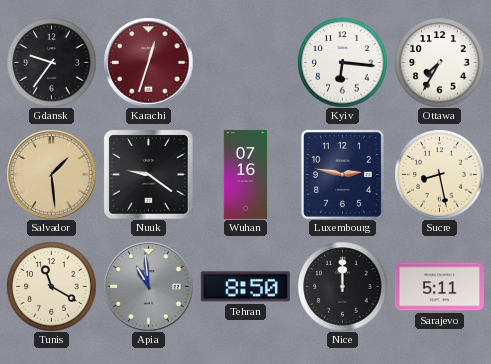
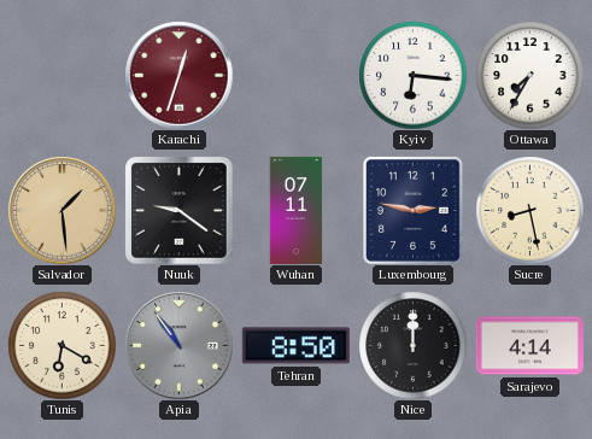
Gdansk: 9:36 -> none (51, 62)
Wuhan: 07:16 -> 07:11 (297, 210)
Tunis: 11:20 -> 6:20 (61, 345)
Apia: 10:59 -> 10:54 (178, 345)
Sarajevo: 5:11 -> 4:14 (529, 346)
